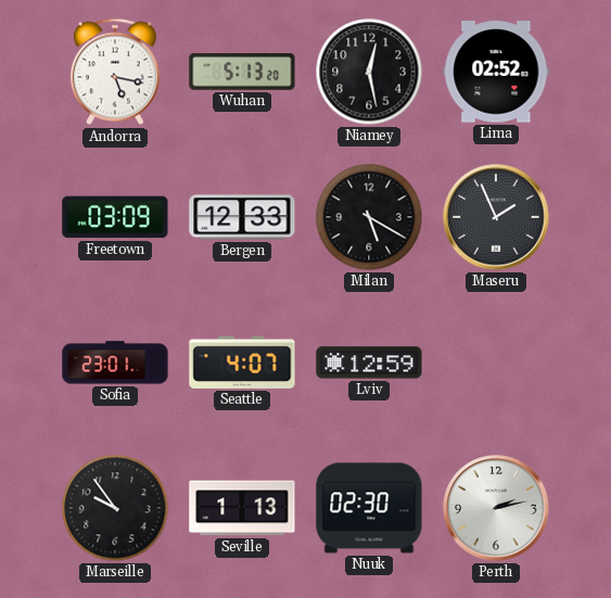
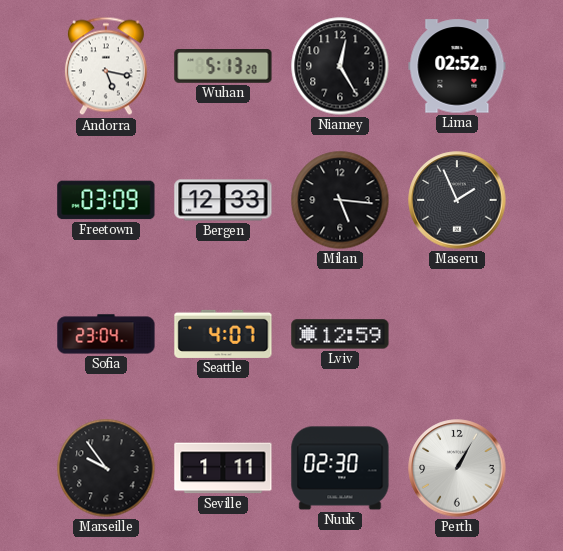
Niamey: 12:28 -> 12:25 (340, 66)
Milan: 5:20 -> 5:16 (340, 200)
Sofia: 23:01 -> 23:04 (106, 334)
Seville: 1:13 -> 1:11 (223, 468)
Perth: 2:13 -> 1:05 (457, 468)
